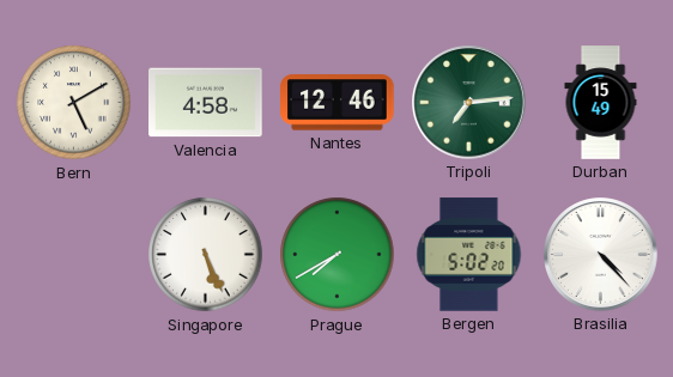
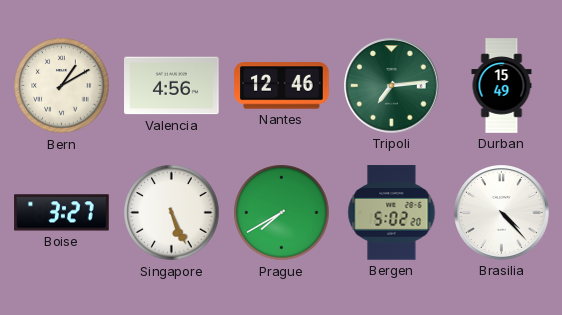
Bern: 5:10 -> 1:10 (62, 86)
Valencia: 4:58 -> 4:56 (172, 86)
Boise: none -> 3:27 (62, 213)
